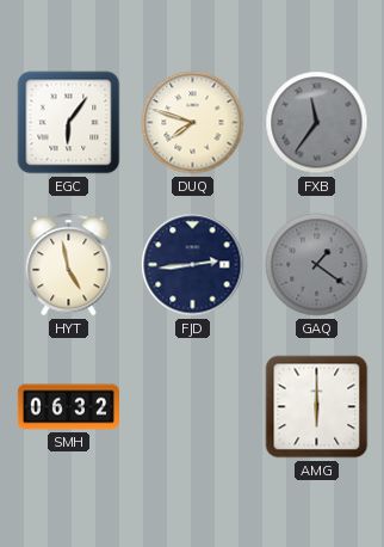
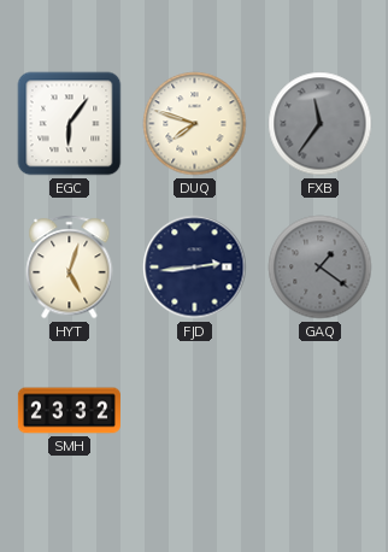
HYT: 4:58 -> 5:03 (70, 268)
SMH: 06:32 -> 23:32 (69, 411)
AMG: 6:00 -> none (317, 407)
